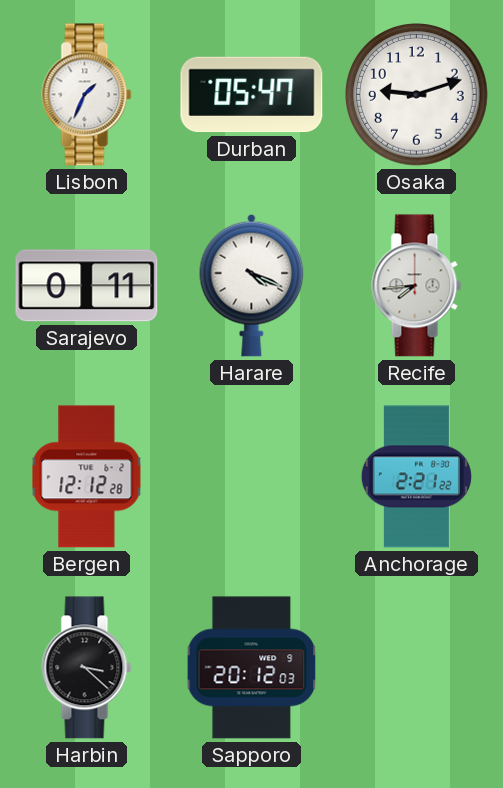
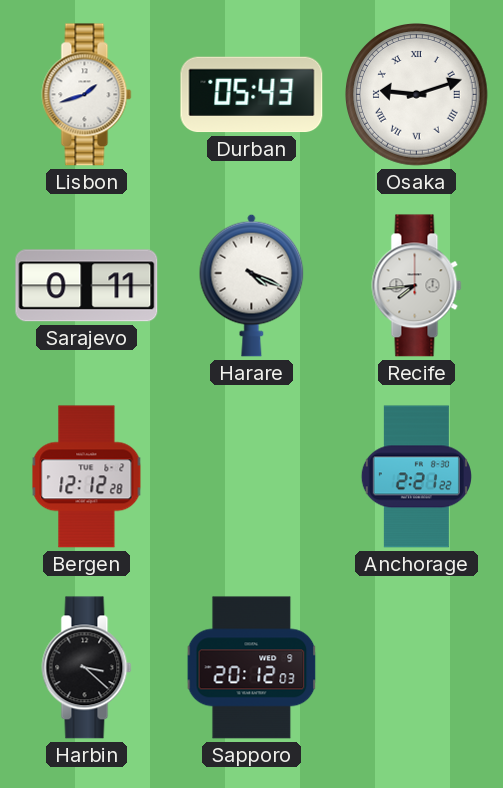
Lisbon: 1:34 -> 1:42 (87, 95)
Durban: 05:47 -> 05:43 (252, 95)
Osaka numerals: Arabic -> Roman (417, 95)
